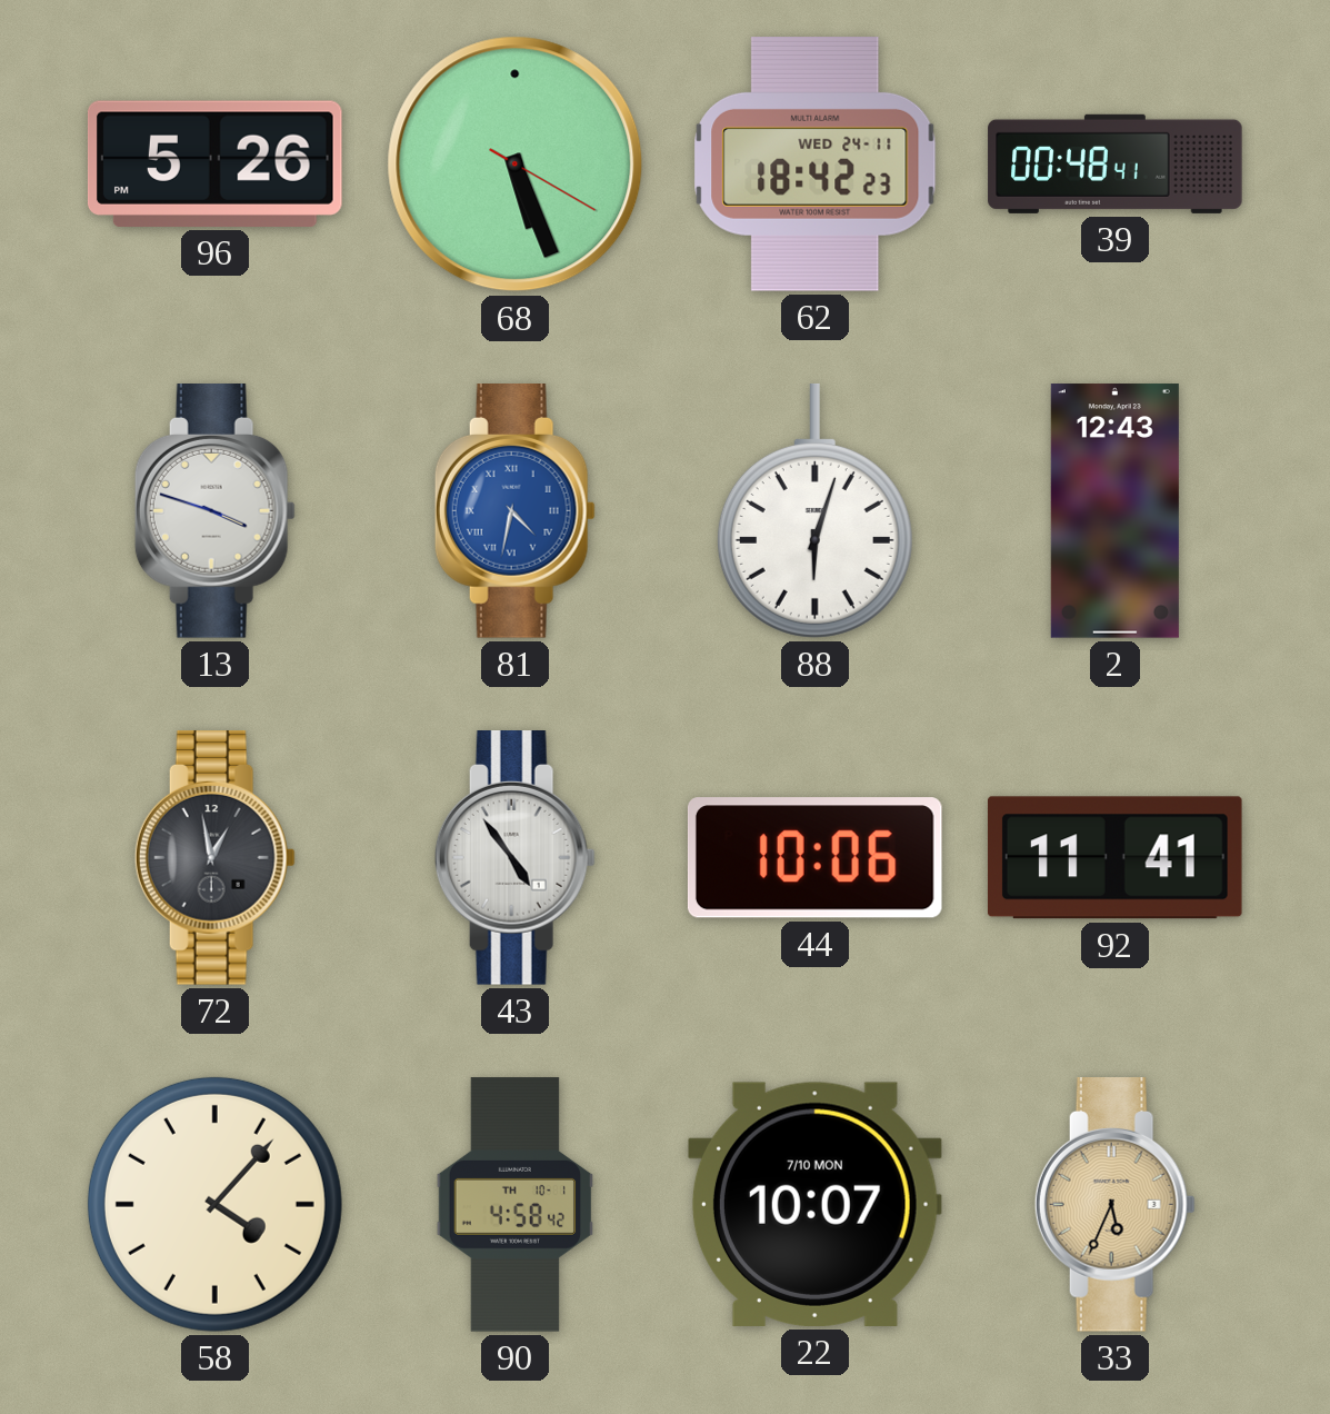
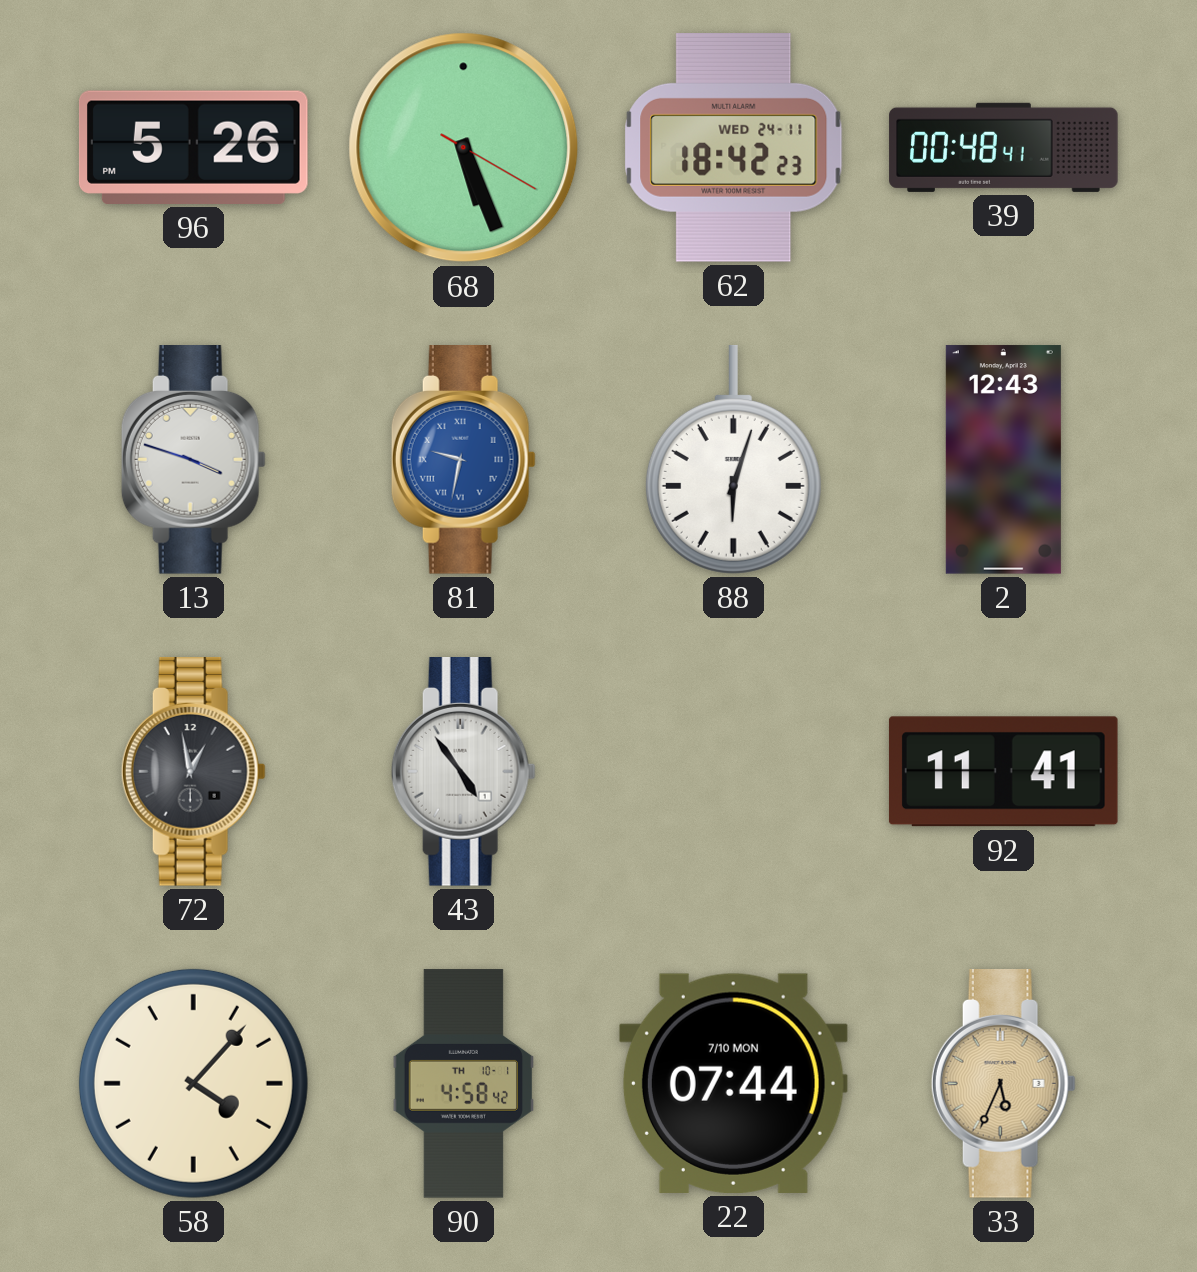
81: 4:32 -> 9:32 (463, 460)
44: 10:06 -> none (814, 858)
22: 10:07 -> 07:44 (733, 1083)
